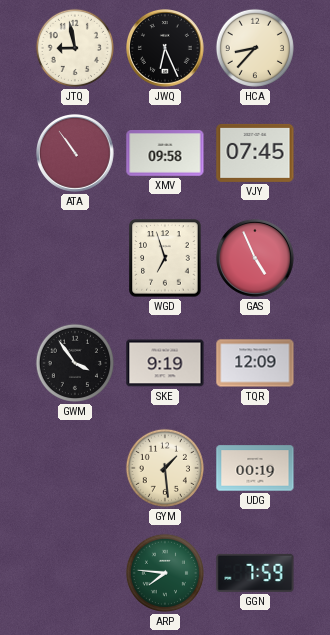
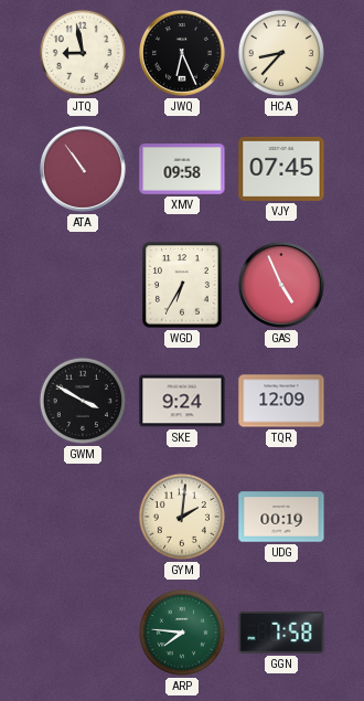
WGD: 6:57 -> 6:35 (182, 285)
GWM: 3:54 -> 3:50 (83, 401)
SKE: 9:19 -> 9:24 (182, 401)
GYM: 1:29 -> 2:01 (182, 517)
GGN: 7:59 -> 7:58 (281, 633)
